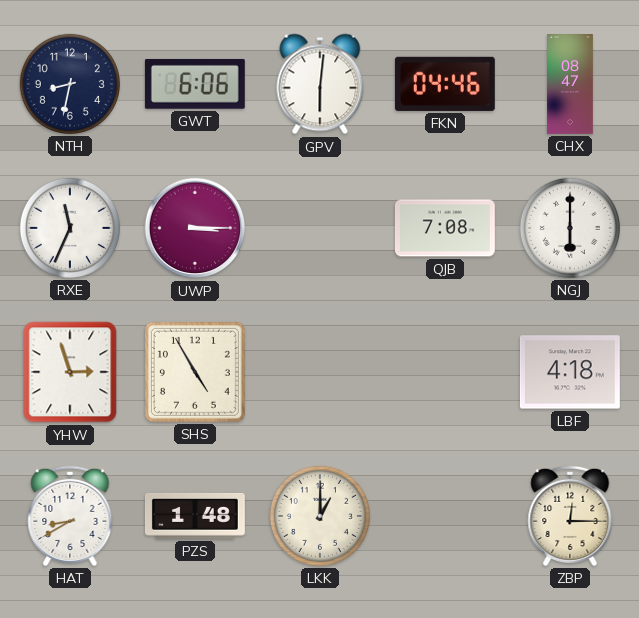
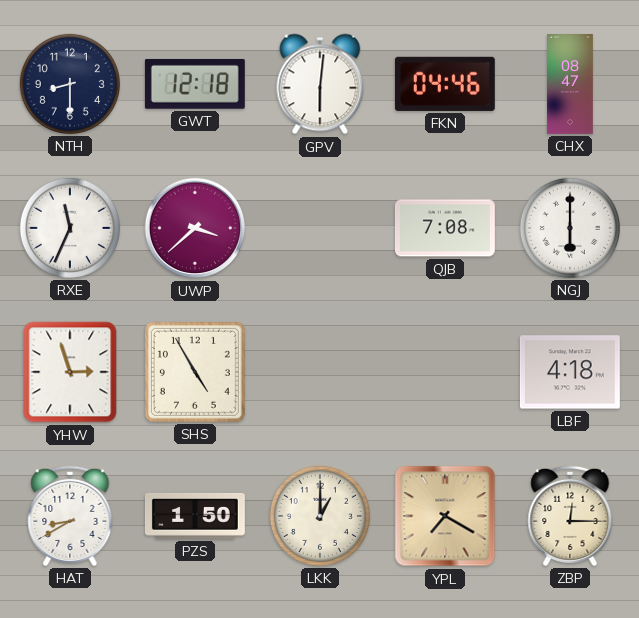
NTH: 8:32 -> 8:30 (70, 84)
GWT: 6:06 -> 12:18 (195, 84)
UWP: 3:15 -> 3:38 (195, 228)
PZS: 1:48 -> 1:50 (195, 517)
YPL: none -> 7:20 (445, 516)
